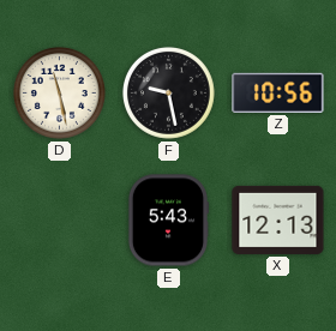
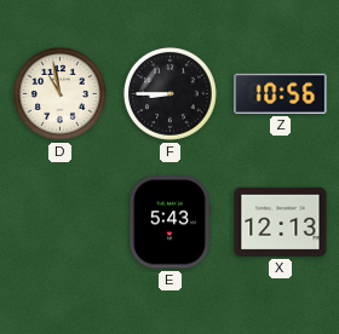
D: 11:28 -> 10:58 (59, 93)
F: 9:28 -> 8:45 (169, 93)
